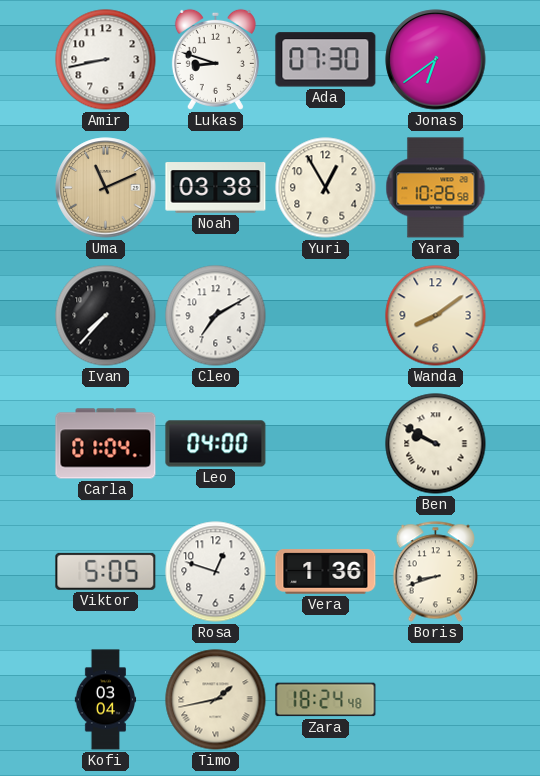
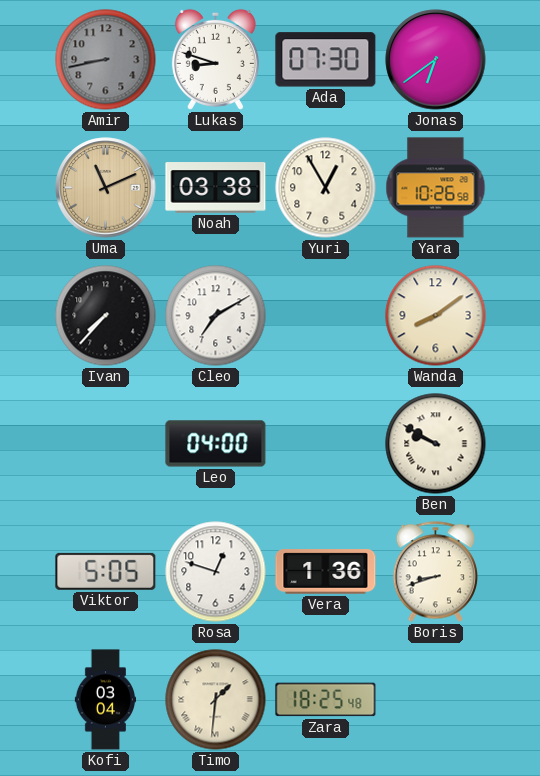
Amir dial: white -> grey (106, 60)
Carla: 01:04 -> none (106, 444)
Timo: 1:43 -> 1:31 (216, 700)
Zara: 18:24 -> 18:25 (326, 700)
